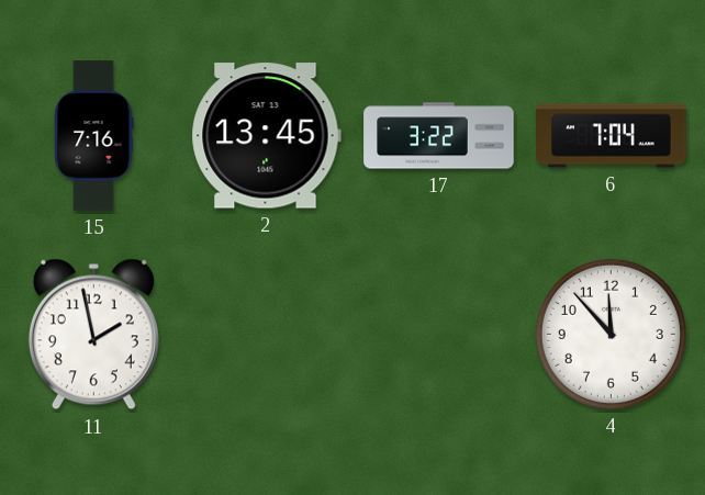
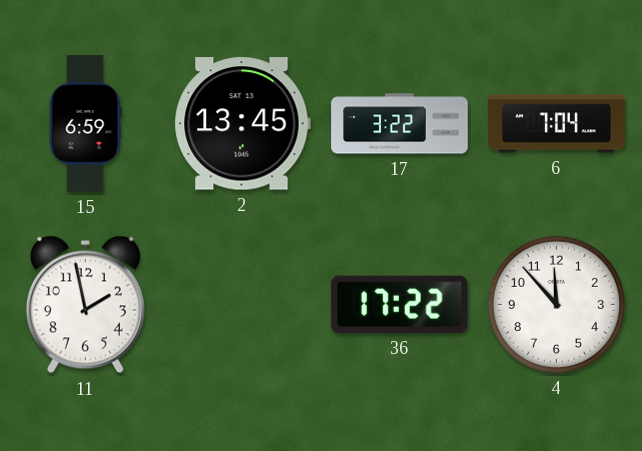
15: 7:16 -> 6:59 (86, 124)
36: none -> 17:22 (399, 304)
